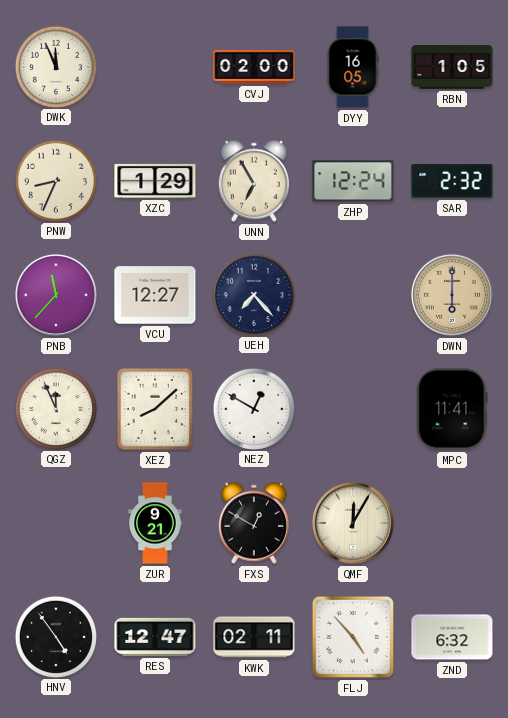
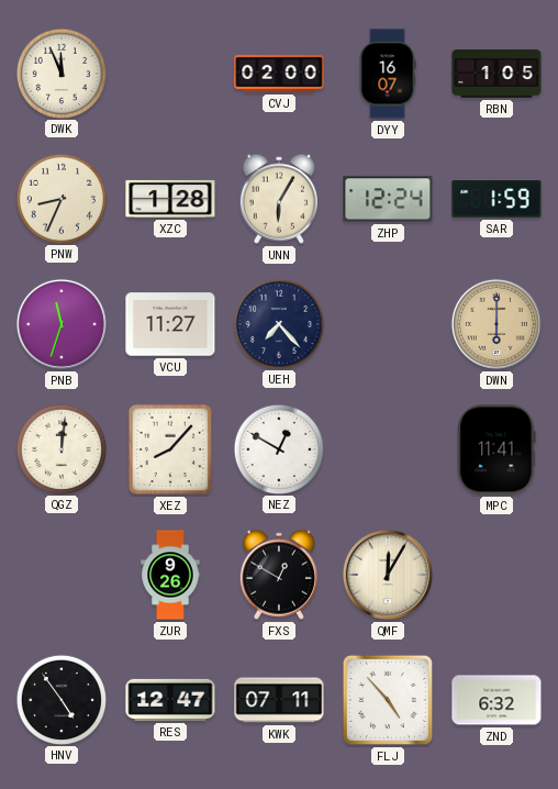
DYY: 16:05 -> 16:07 (388, 74)
XZC: 1:29 -> 1:28 (170, 199)
UNN: 6:55 -> 6:05 (279, 199)
SAR: 2:32 -> 1:59 (496, 199)
PNB: 11:37 -> 11:33 (62, 324)
VCU: 12:27 -> 11:27 (170, 324)
QGZ: 11:56 -> 12:01 (60, 448)
XEZ: 8:08 -> 8:07 (170, 449)
ZUR: 9:21 -> 9:26 (170, 575)
KWK: 02:11 -> 07:11 (279, 700)
